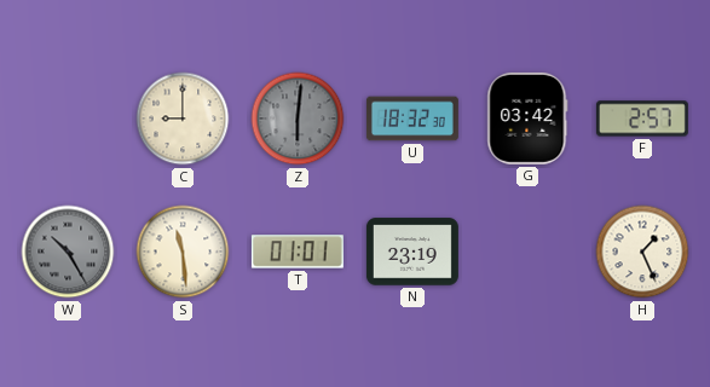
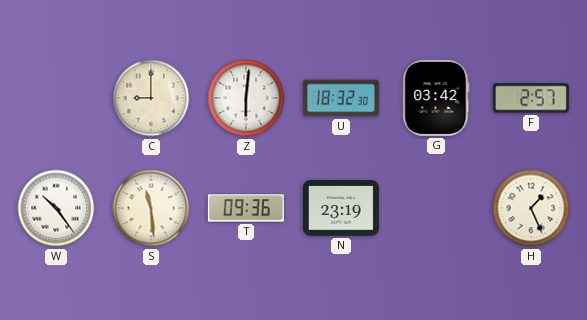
Z dial: grey -> white (246, 98)
W: 10:25 -> 10:24 (56, 208)
W dial: grey -> white (56, 208)
T: 01:01 -> 09:36 (246, 208)
